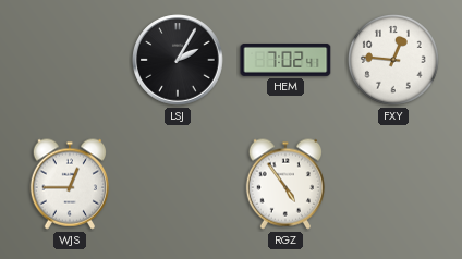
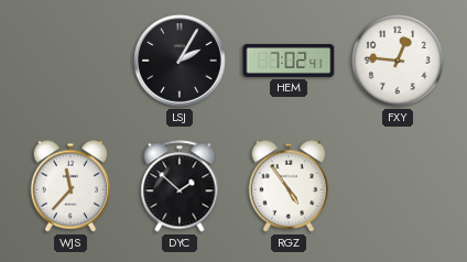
WJS: 12:45 -> 11:37 (69, 186)
DYC: none -> 1:52 (180, 186)
